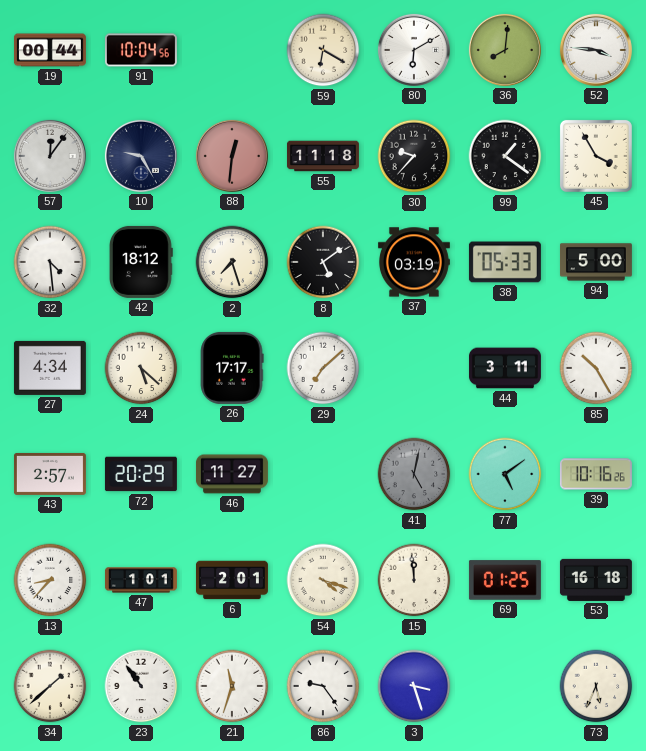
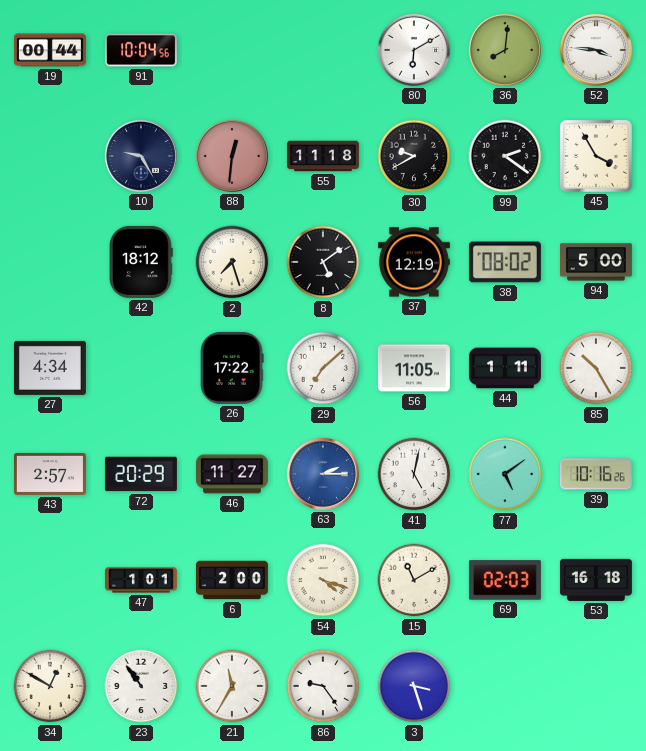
59: 6:20 -> none (323, 50)
57: 12:06 -> none (50, 156)
30: 9:37 -> 9:40 (414, 156)
99: 1:21 -> 2:21 (505, 156)
32: 4:29 -> none (50, 262)
37: 03:19 -> 12:19 (414, 262)
38: 05:33 -> 08:02 (505, 262)
24: 5:22 -> none (141, 368)
26: 17:17 -> 17:22 (232, 368)
56: none -> 11:05 (414, 368)
44: 3:11 -> 1:11 (505, 368)
63: none -> 2:15 (323, 474)
41 dial: grey -> white (414, 474)
13: 8:37 -> none (50, 580)
6: 2:01 -> 2:00 (232, 580)
15: 11:59 -> 11:10 (414, 580)
69: 01:25 -> 02:03 (505, 580)
34: 1:38 -> 12:50 (50, 686)
21: 11:33 -> 11:35 (232, 686)
73: 5:34 -> none (596, 686)
